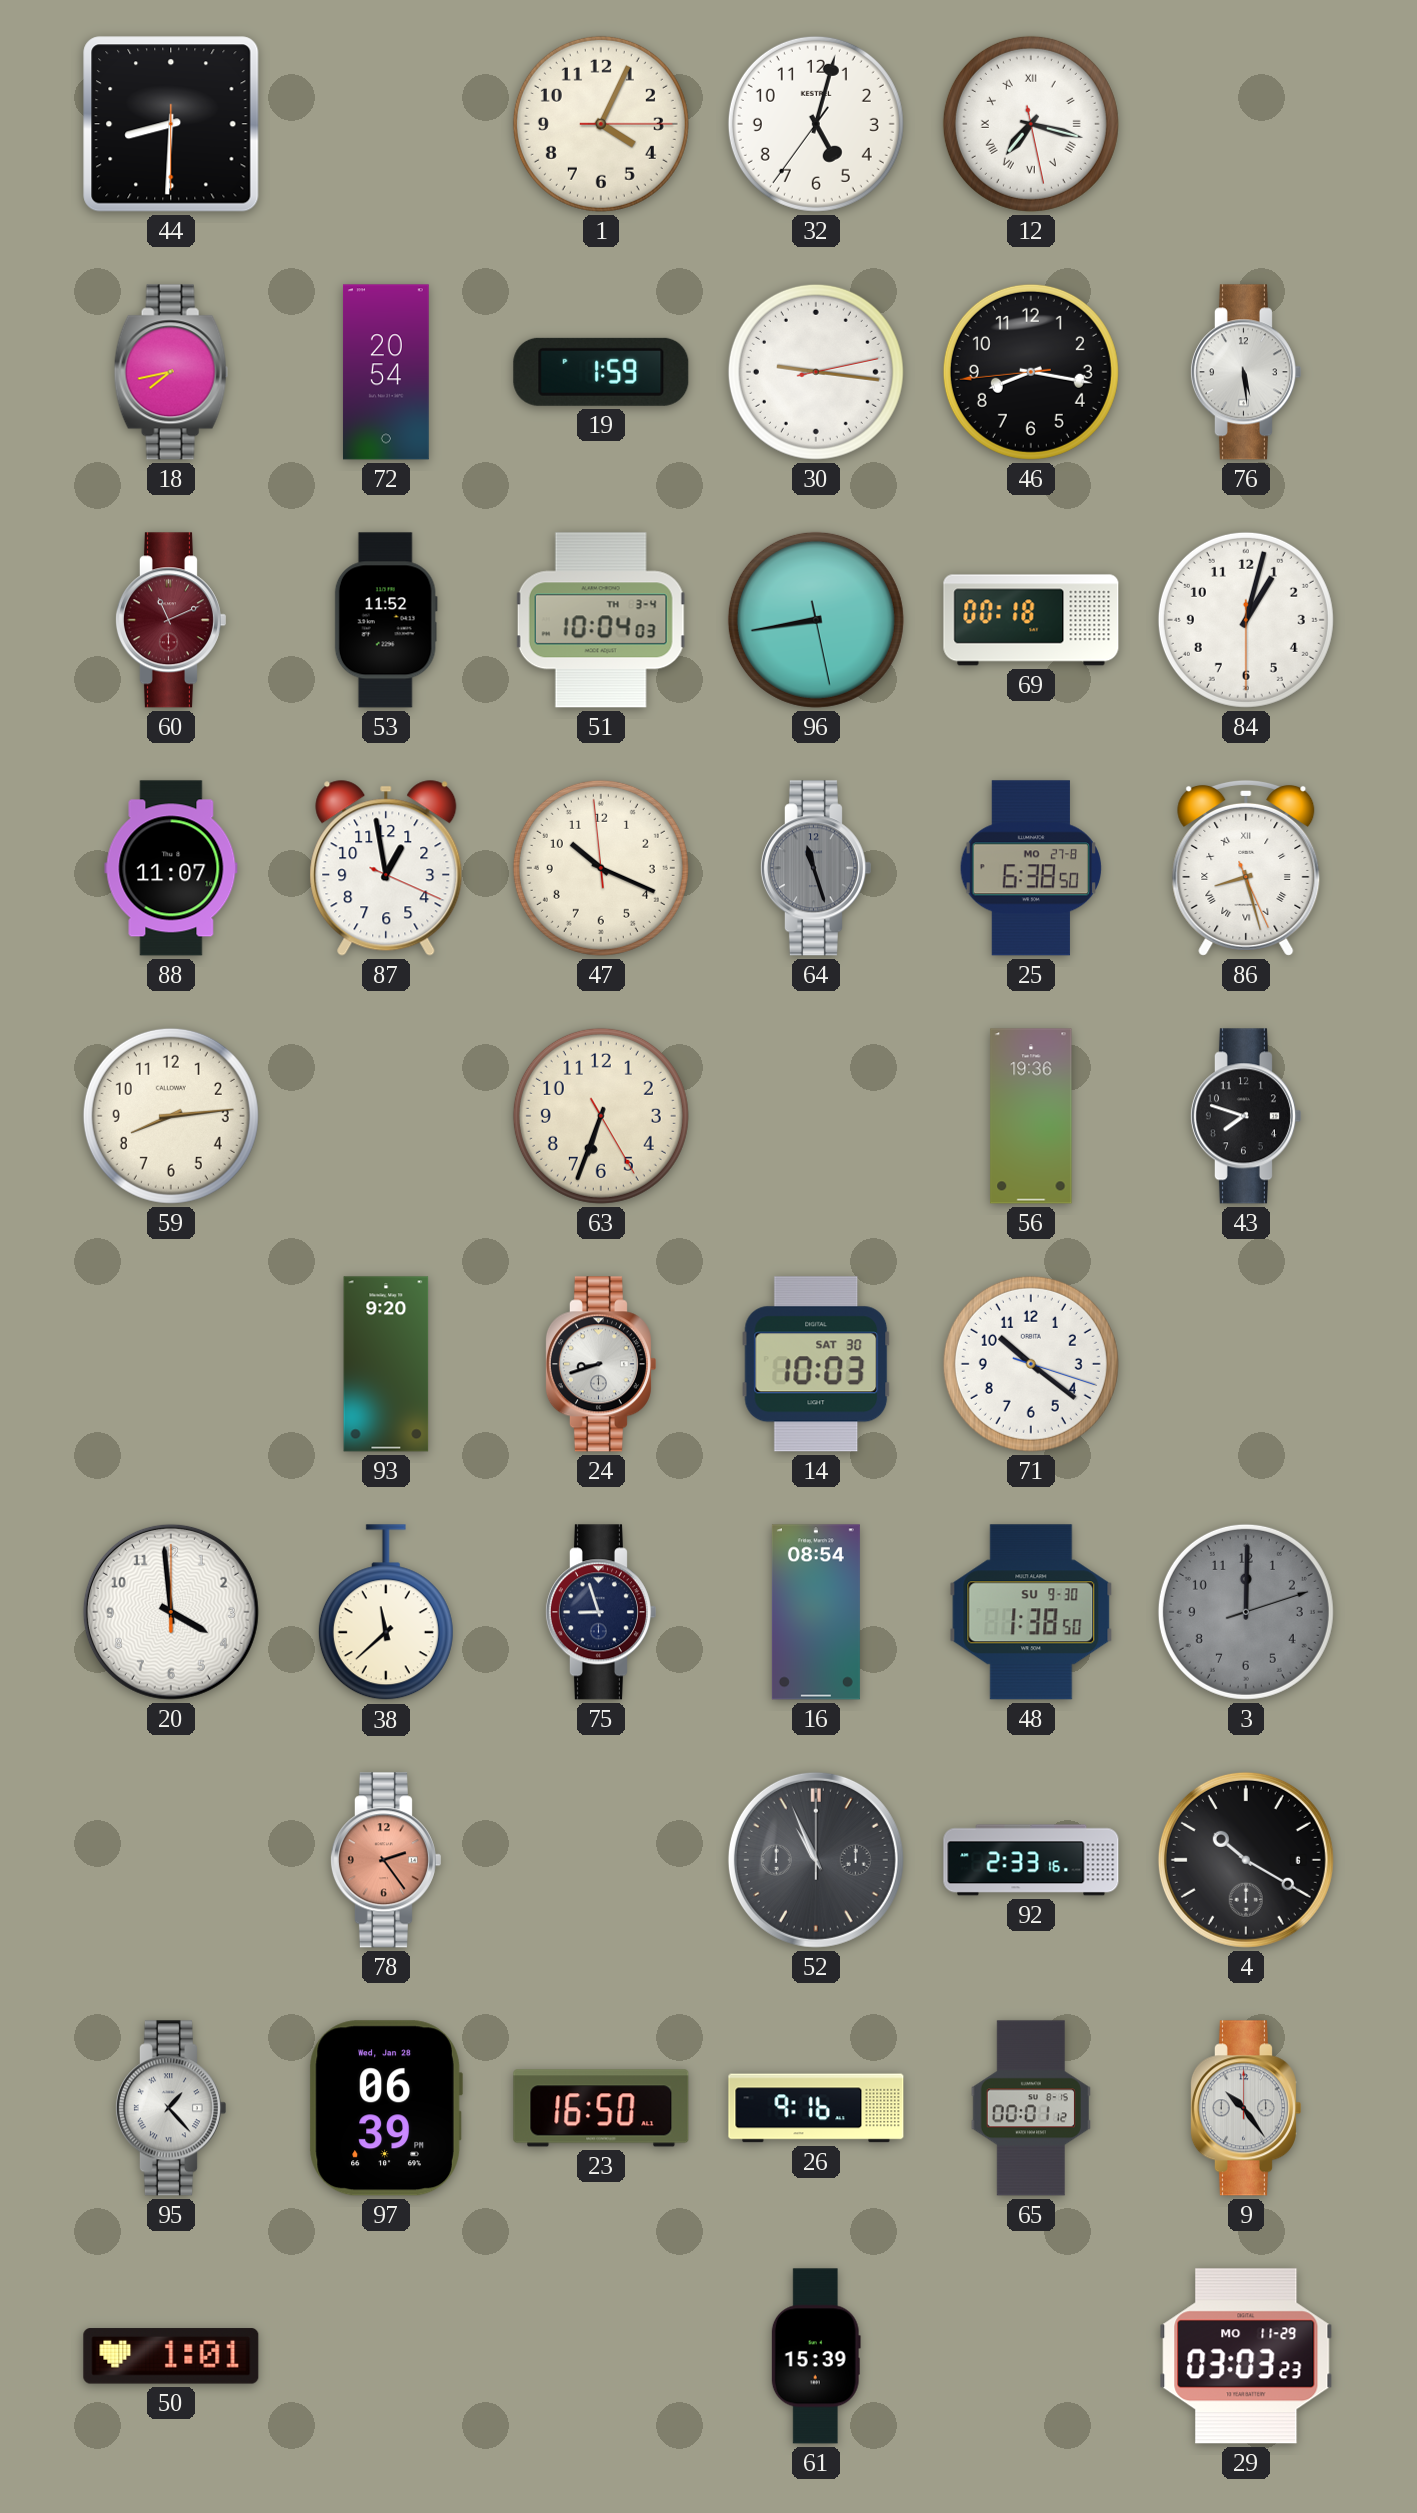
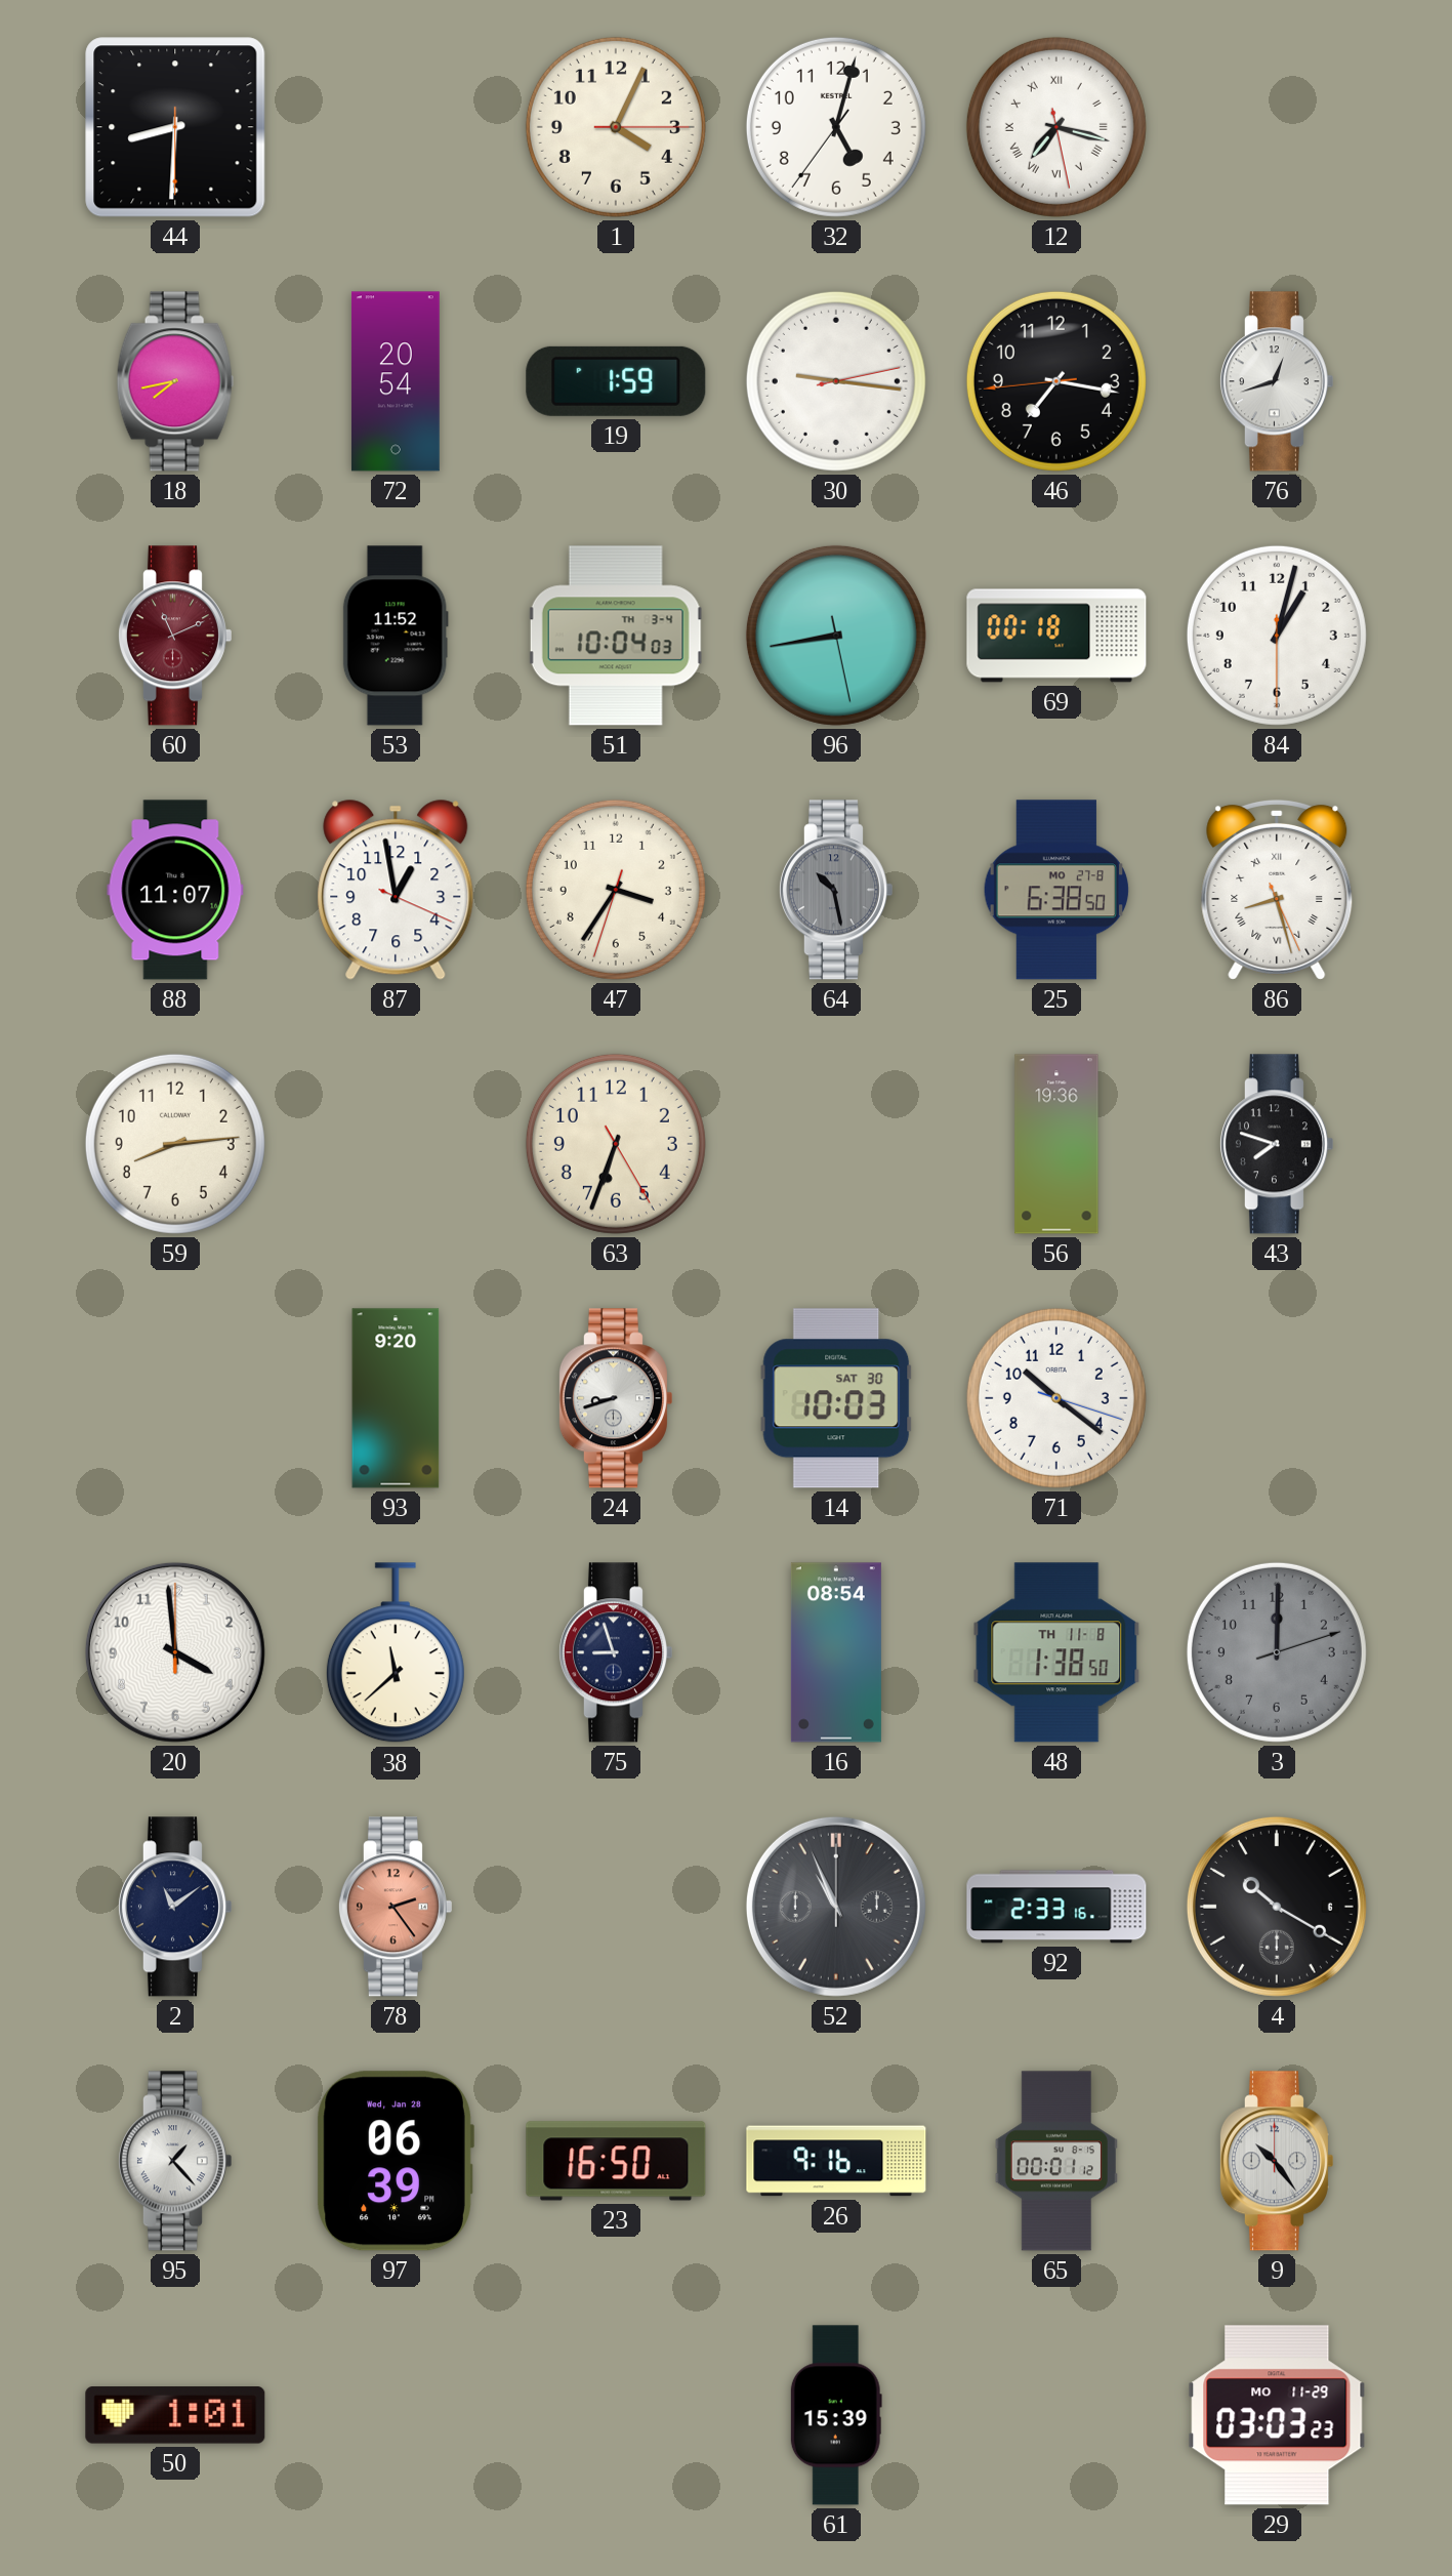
46: 8:16 -> 7:16 (1056, 381)
76: 5:29 -> 12:42 (1276, 381)
47: 10:18 -> 3:35 (616, 890)
64: 11:27 -> 10:28 (835, 890)
48 date: SU 9-30 -> TH 11-8 (1056, 1652)
2: none -> 11:09 (174, 1907)
